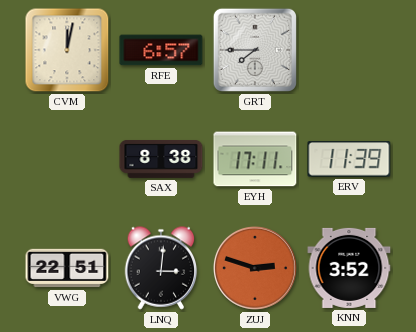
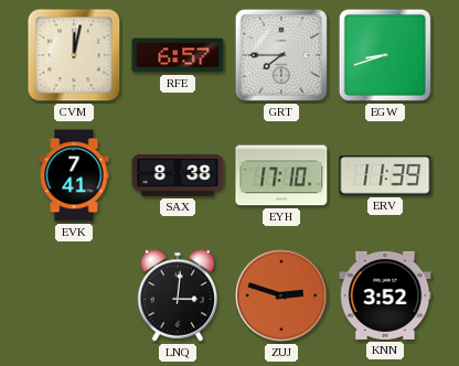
EGW: none -> 8:42 (385, 55)
EVK: none -> 7:41 (74, 175)
EYH: 17:11 -> 17:10 (281, 175)
VWG: 22:51 -> none (67, 268)
